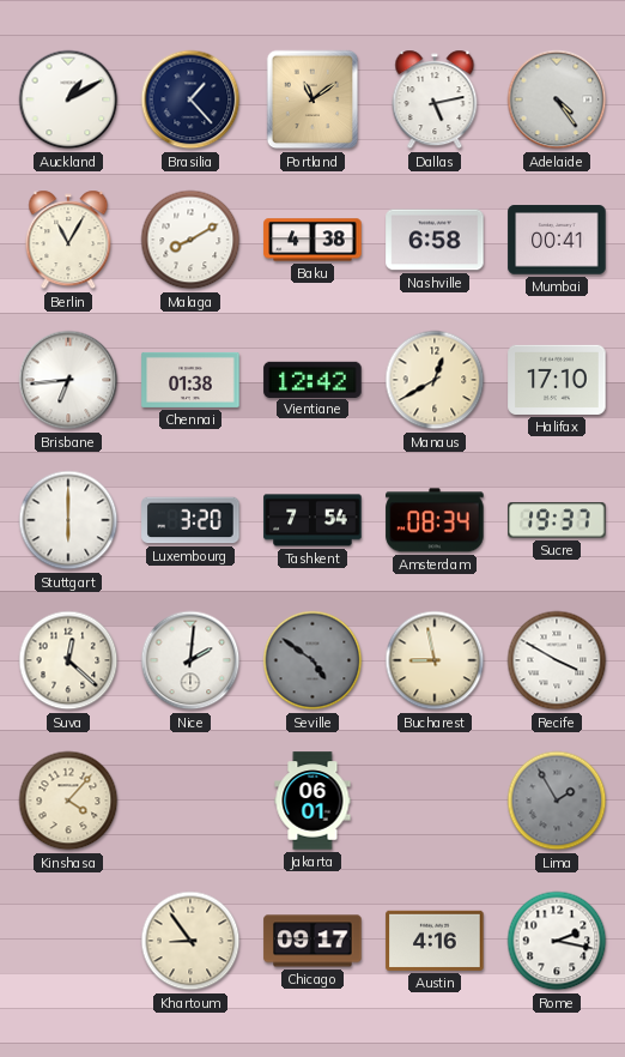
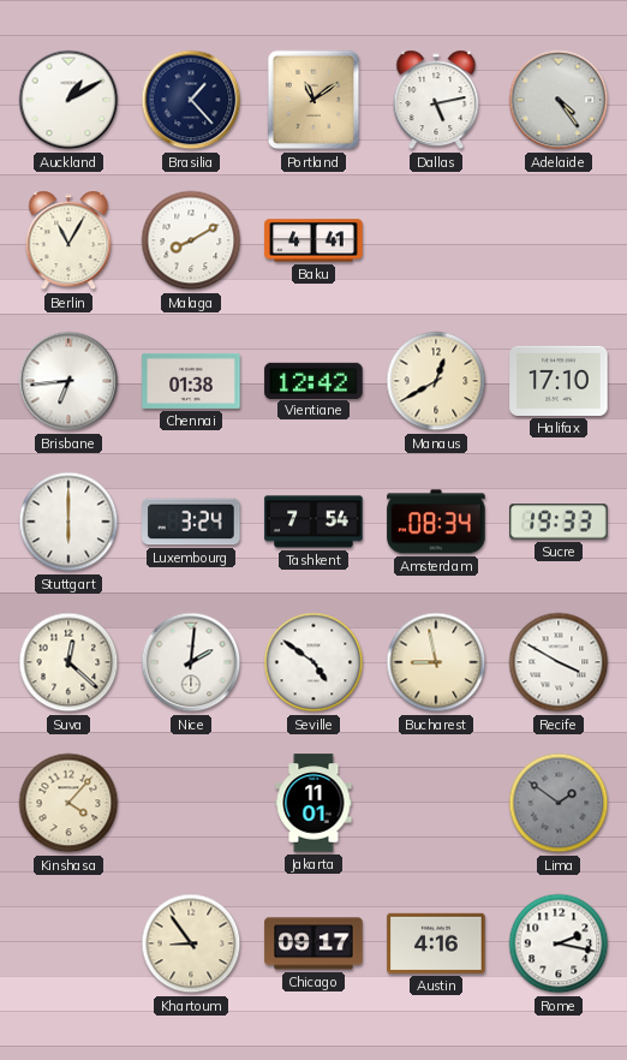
Baku: 4:38 -> 4:41 (313, 240)
Nashville: 6:58 -> none (435, 240)
Mumbai: 00:41 -> none (557, 240)
Luxembourg: 3:20 -> 3:24 (191, 522)
Sucre: 19:37 -> 19:33 (559, 522)
Seville dial: grey -> white (313, 662)
Jakarta: 06:01 -> 11:01 (313, 803)
Lima: 1:55 -> 1:51 (559, 803)
